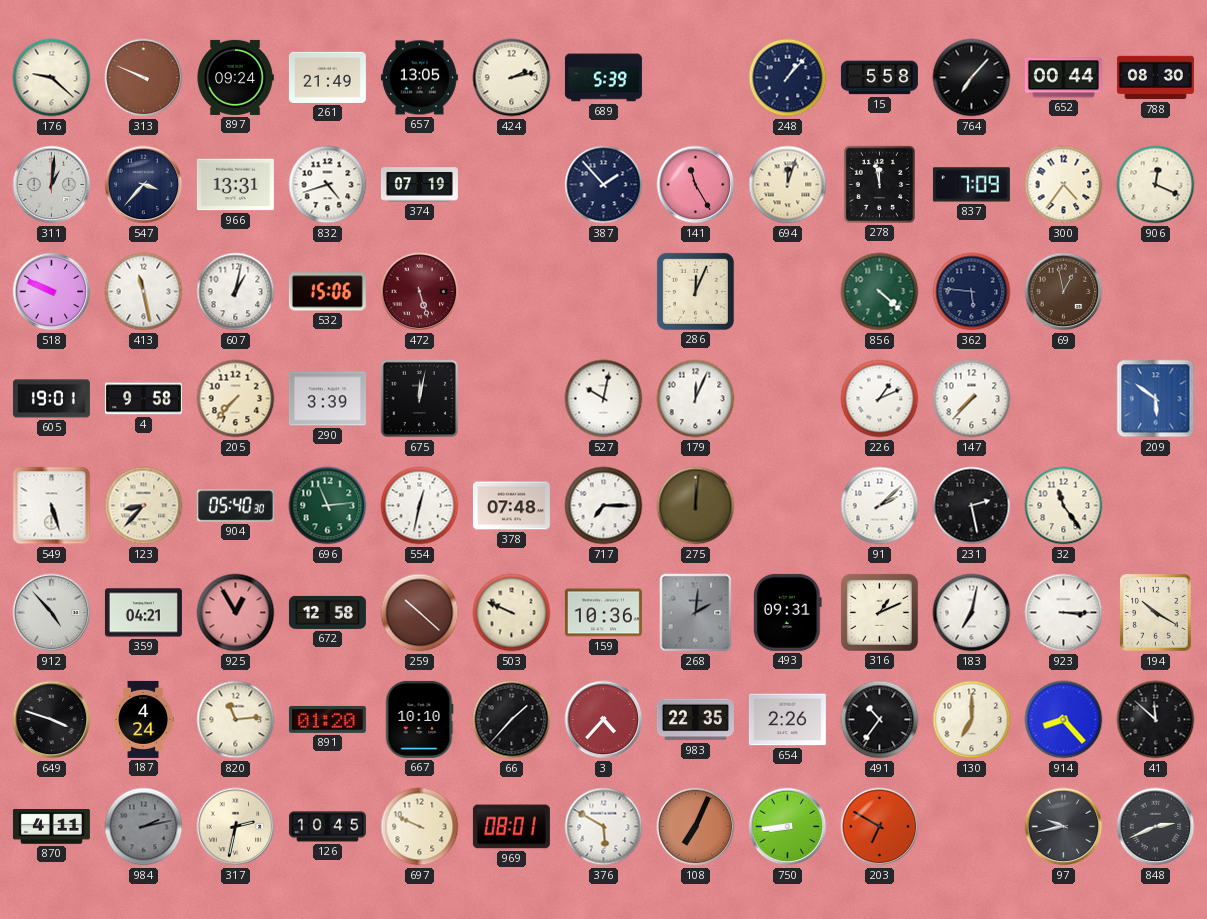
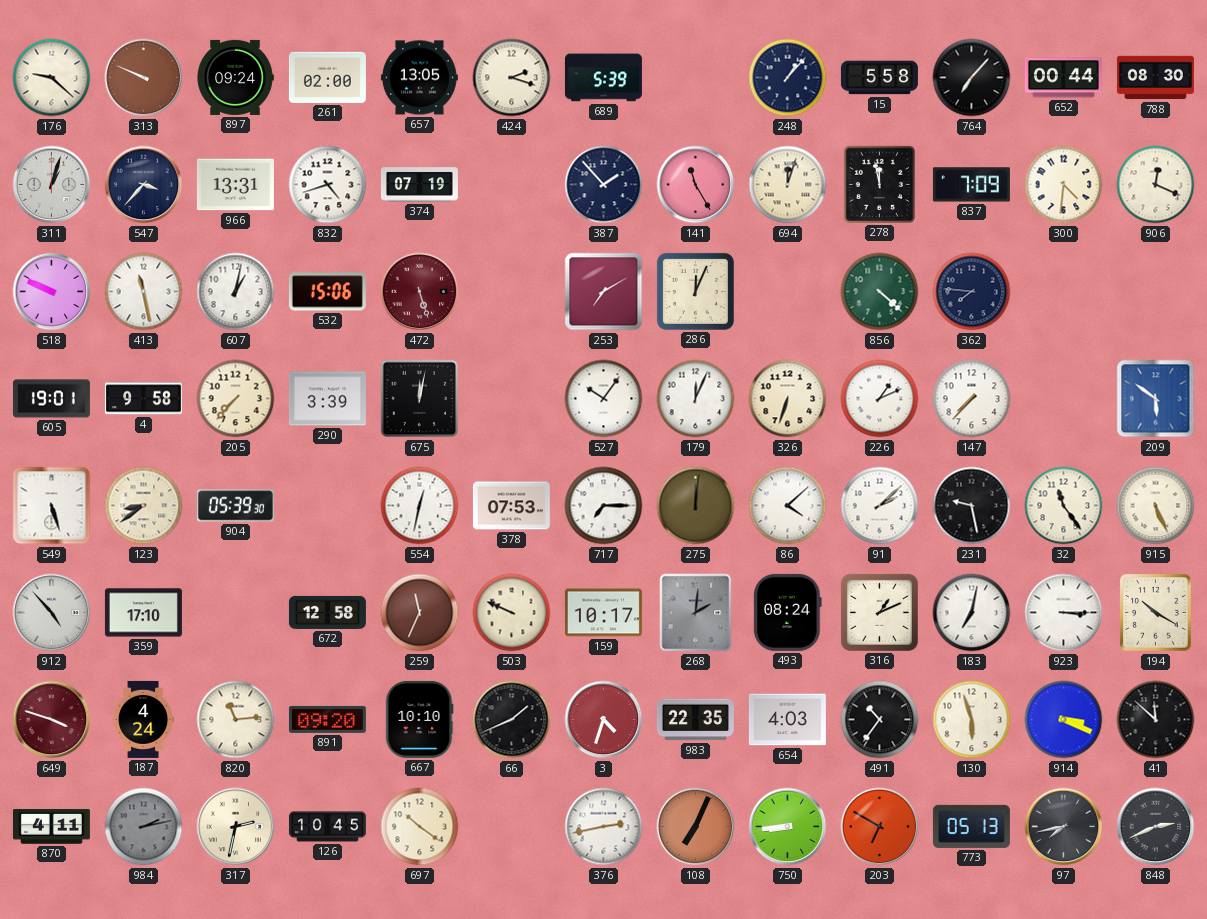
261: 21:49 -> 02:00 (327, 77)
424: 2:13 -> 2:18 (512, 78)
311: 1:01 -> 1:03 (52, 185)
300: 4:36 -> 4:31 (1064, 185)
253: none -> 7:10 (604, 292)
362: 5:46 -> 7:46 (972, 292)
69: 12:58 -> none (1064, 292)
527: 10:02 -> 10:06 (604, 399)
326: none -> 6:33 (788, 399)
123: 8:37 -> 8:39 (144, 506)
904: 05:40 -> 05:39 (235, 506)
696: 11:14 -> none (328, 506)
378: 07:48 -> 07:53 (511, 506)
86: none -> 4:08 (788, 506)
231: 2:28 -> 9:28 (972, 506)
915: none -> 5:26 (1156, 506)
359: 04:21 -> 17:10 (143, 613)
925: 12:55 -> none (236, 613)
259: 10:22 -> 11:34 (420, 613)
159: 10:36 -> 10:17 (603, 613)
493: 09:31 -> 08:24 (788, 612)
649 dial: black -> burgundy (52, 720)
891: 01:20 -> 09:20 (327, 719)
66: 1:37 -> 1:41 (512, 720)
3: 4:37 -> 4:33 (604, 720)
654: 2:26 -> 4:03 (787, 720)
130: 7:00 -> 5:57 (972, 720)
914: 8:23 -> 3:19 (1064, 720)
697: 9:49 -> 10:21 (420, 827)
969: 08:01 -> none (511, 827)
376: 5:50 -> 2:43 (604, 827)
773: none -> 05:13 (971, 826)
97: 9:43 -> 7:43 (1064, 827)
